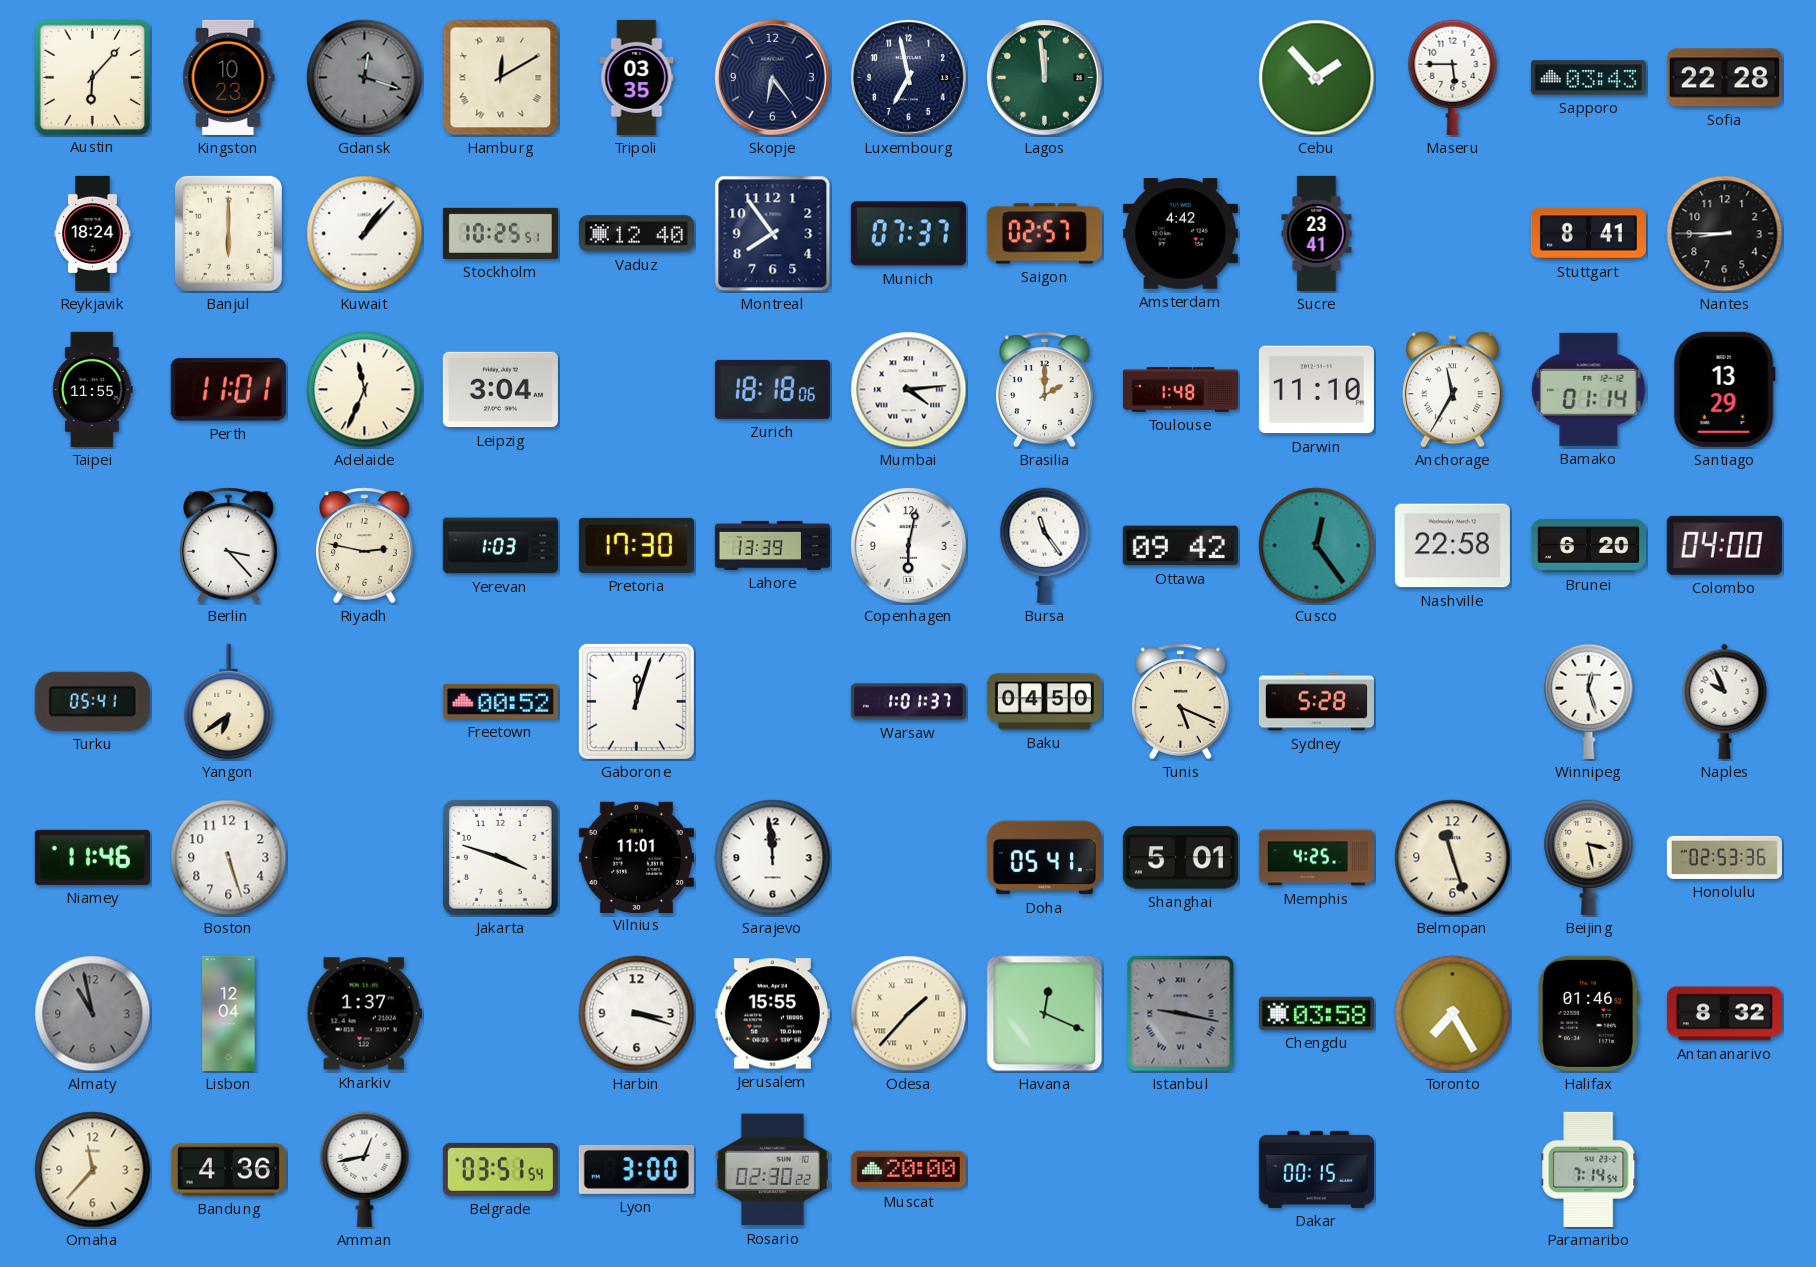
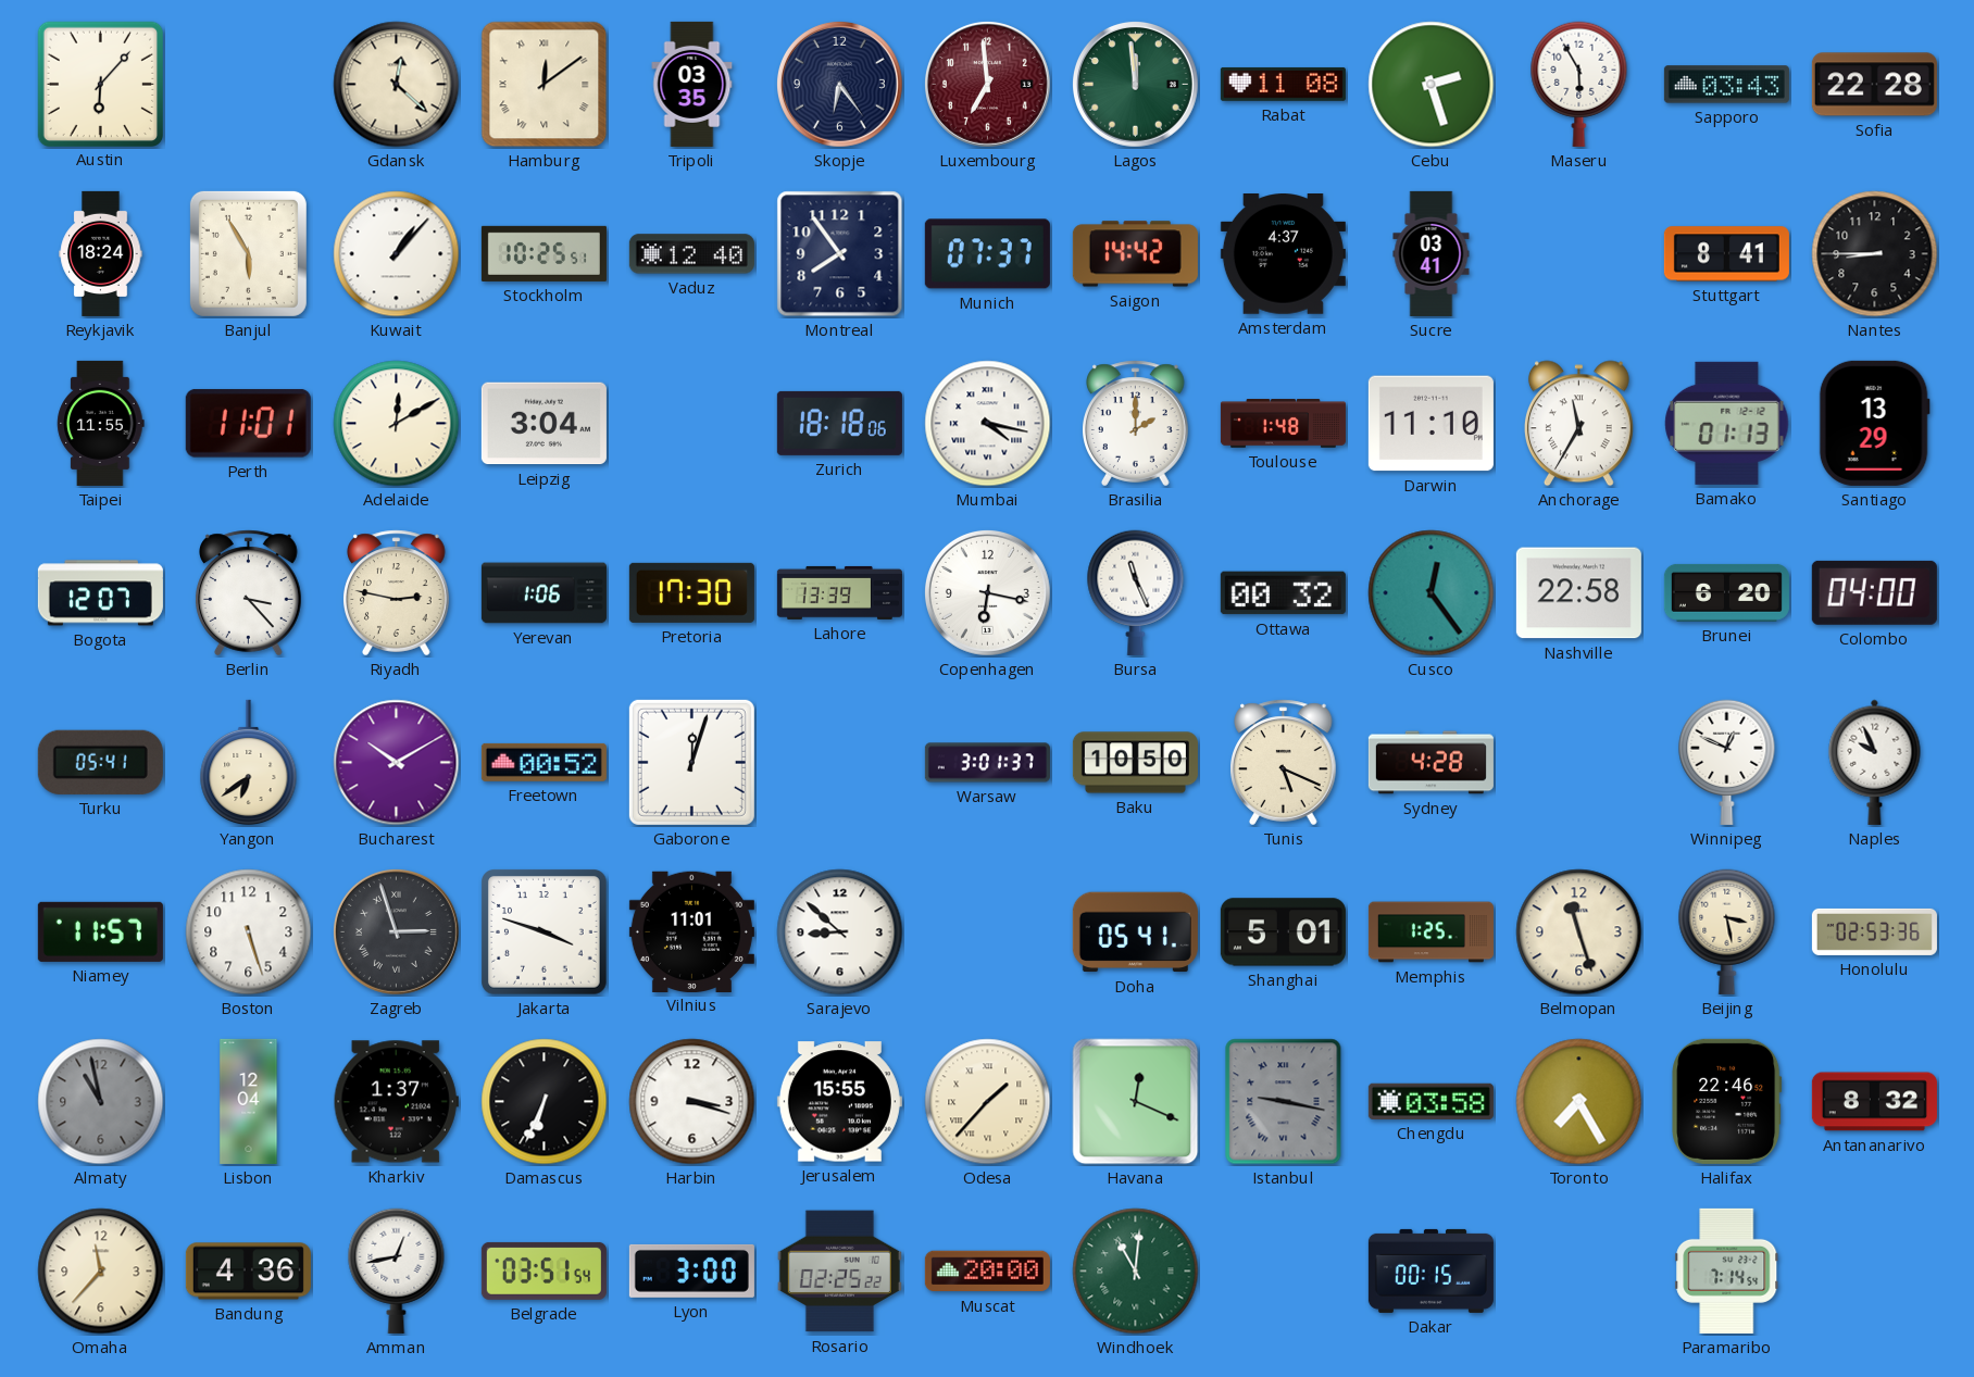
Kingston: 10:23 -> none (229, 77)
Gdansk: 12:18 -> 12:22 (397, 85)
Gdansk dial: grey -> cream (397, 85)
Hamburg: 12:10 -> 12:09 (545, 85)
Luxembourg: 6:58 -> 6:59 (987, 84)
Luxembourg dial: navy -> burgundy (987, 84)
Rabat: none -> 11:08 (1283, 84)
Cebu: 1:53 -> 2:27 (1432, 85)
Maseru: 5:45 -> 5:55 (1579, 84)
Banjul: 6:00 -> 5:55 (248, 253)
Saigon: 02:57 -> 14:42 (1135, 254)
Amsterdam: 4:42 -> 4:37 (1283, 254)
Sucre: 23:41 -> 03:41 (1432, 253)
Adelaide: 11:34 -> 12:10 (397, 424)
Mumbai: 4:14 -> 4:17 (988, 424)
Bamako: 01:14 -> 01:13 (1727, 423)
Bogota: none -> 12:07 (100, 593)
Yerevan: 1:03 -> 1:06 (544, 593)
Copenhagen: 6:02 -> 6:17 (987, 592)
Bursa: 11:24 -> 11:26 (1136, 592)
Ottawa: 09:42 -> 00:32 (1283, 593)
Bucharest: none -> 10:10 (397, 763)
Warsaw: 1:01 -> 3:01 (987, 763)
Baku: 04:50 -> 10:50 (1135, 763)
Sydney: 5:28 -> 4:28 (1430, 763)
Winnipeg: 12:27 -> 12:49 (1727, 762)
Niamey: 11:46 -> 11:57 (100, 931)
Zagreb: none -> 2:57 (396, 931)
Sarajevo: 11:59 -> 8:52 (840, 932)
Memphis: 4:25 -> 1:25 (1430, 932)
Damascus: none -> 6:34 (545, 1102)
Halifax: 01:46 -> 22:46 (1727, 1101)
Rosario: 02:30 -> 02:25 (839, 1272)
Windhoek: none -> 11:01 (1136, 1272)
